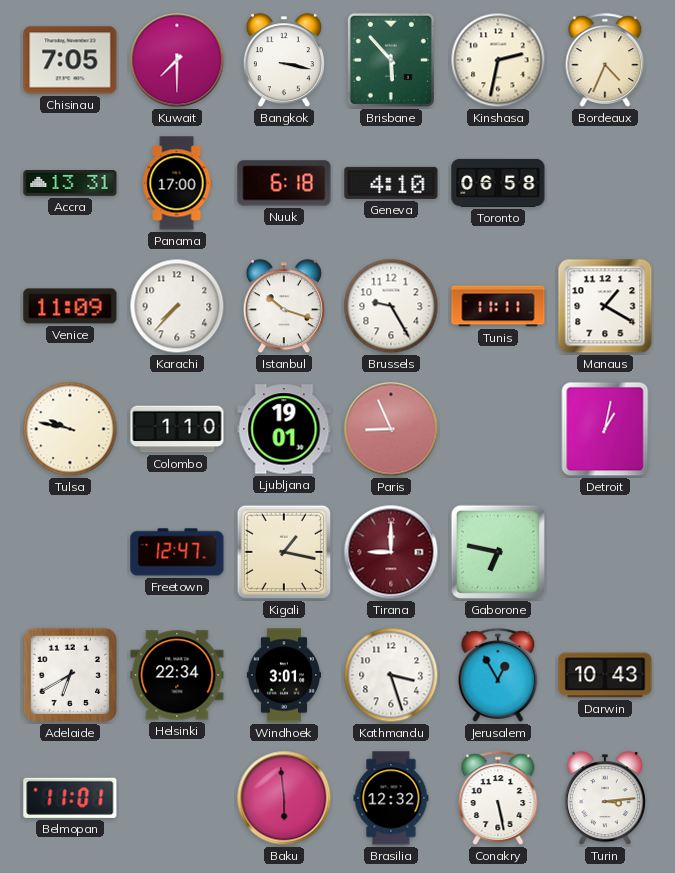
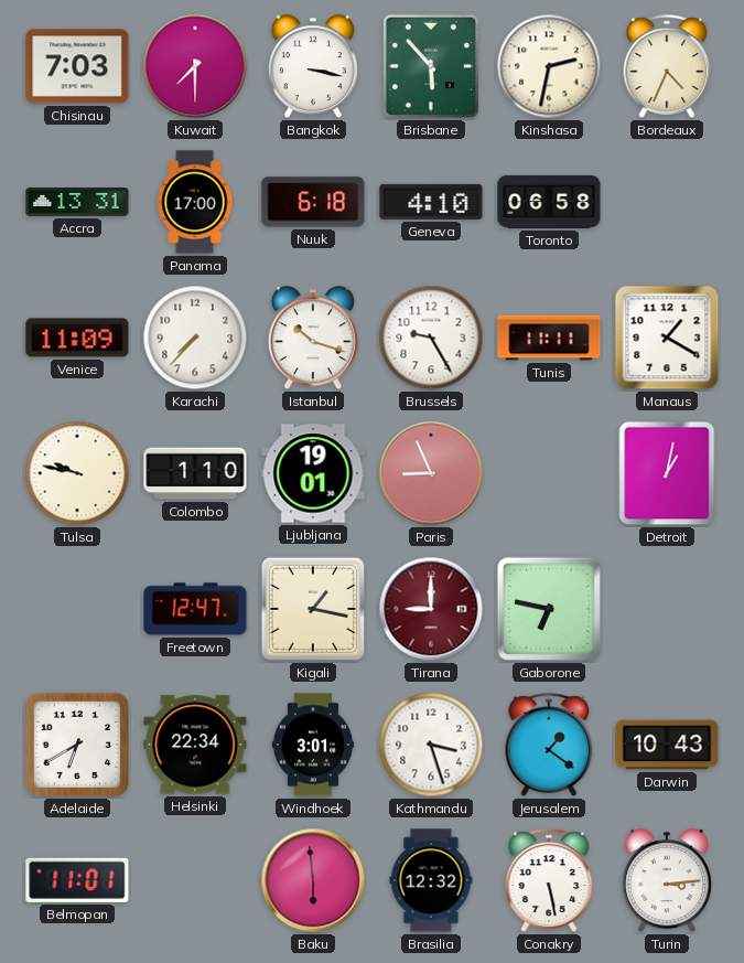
Chisinau: 7:05 -> 7:03 (77, 66)
Jerusalem: 12:55 -> 1:21 (549, 745)
